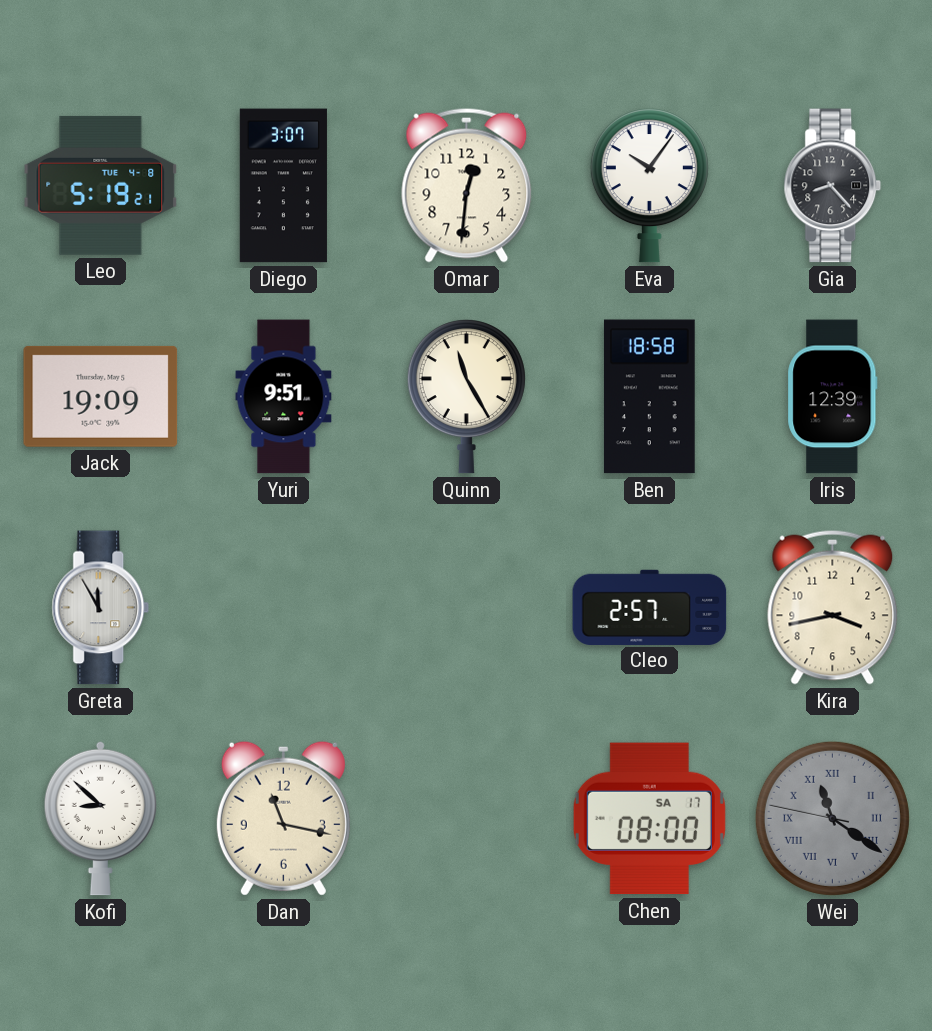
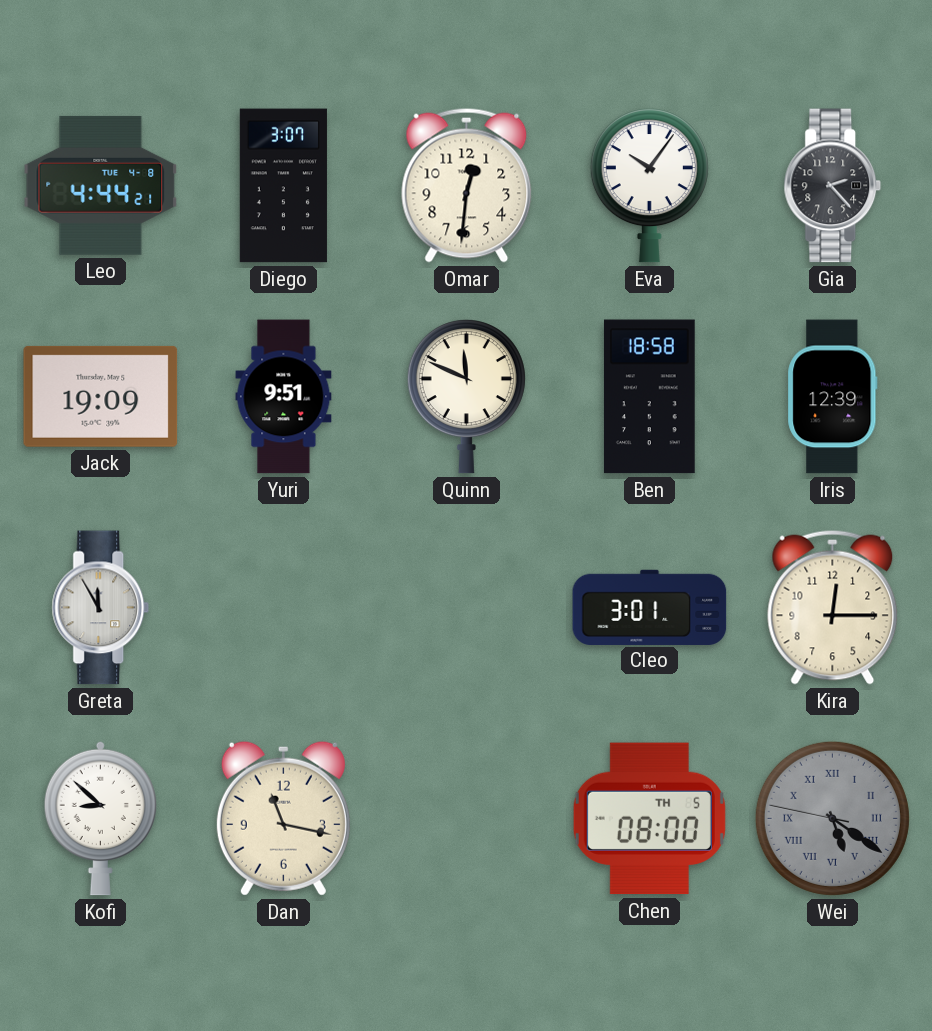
Leo: 5:19 -> 4:44 (101, 185)
Gia: 8:23 -> 2:23 (833, 186)
Quinn: 11:25 -> 11:49 (466, 397)
Cleo: 2:57 -> 3:01 (650, 607)
Kira: 3:43 -> 12:15 (833, 607)
Chen date: SA 17 -> TH 5 (649, 819)
Wei: 11:20 -> 5:20 (832, 818)
